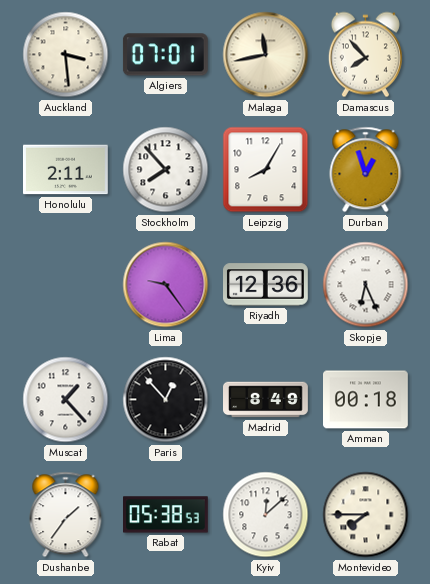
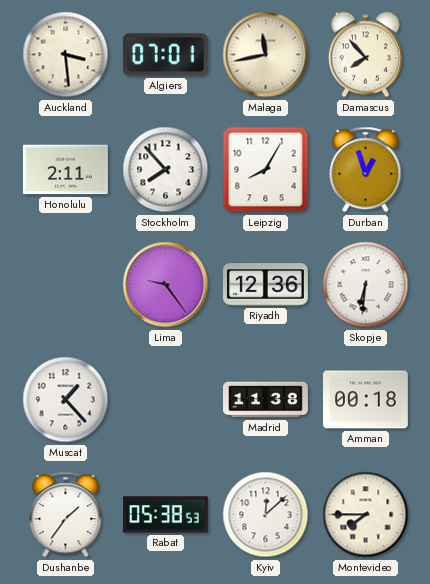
Skopje: 6:26 -> 6:31 (366, 285)
Paris: 12:53 -> none (166, 400)
Madrid: 8:49 -> 11:38 (266, 400)
